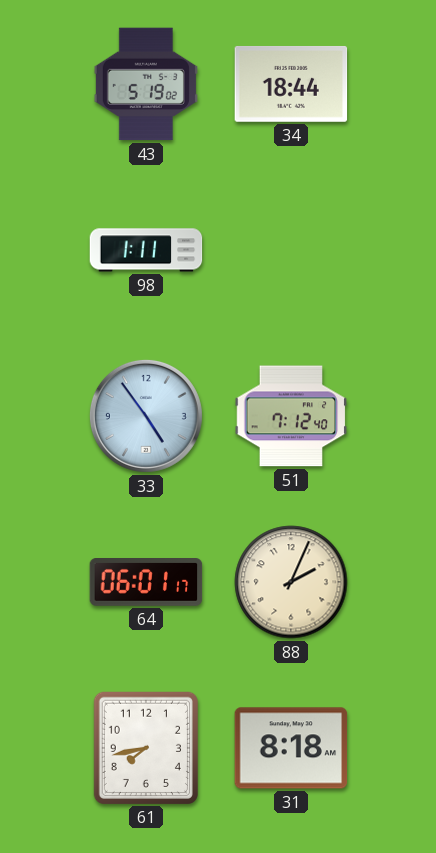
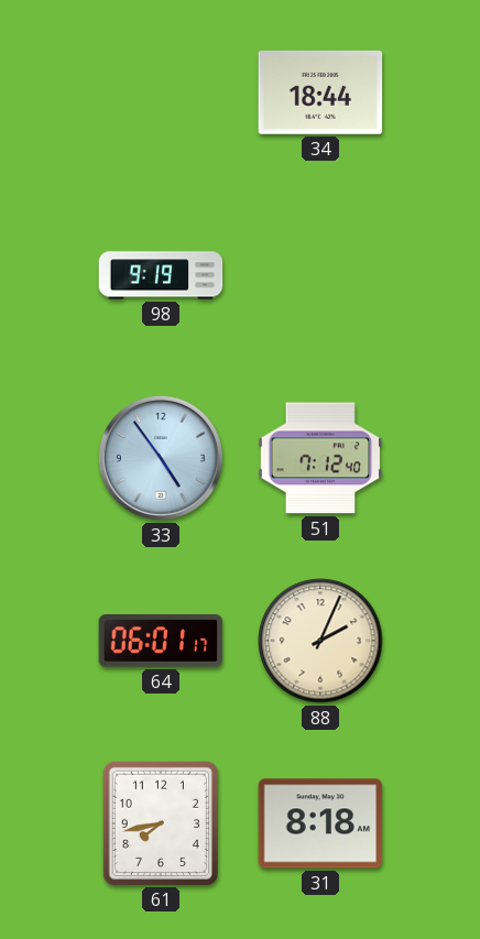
43: 5:19 -> none (146, 84)
98: 1:11 -> 9:19 (161, 275)
